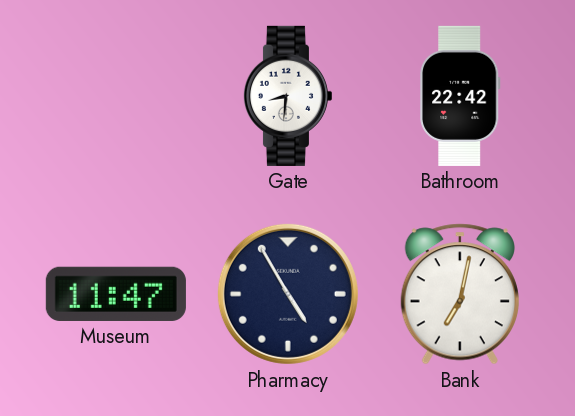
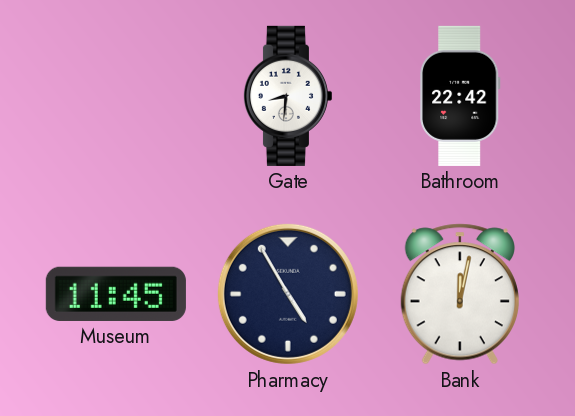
Museum: 11:47 -> 11:45 (116, 294)
Bank: 7:02 -> 12:02 (460, 294)
